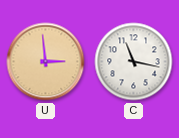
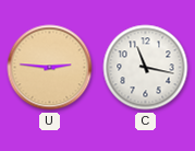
U: 2:59 -> 2:46 (50, 68)
